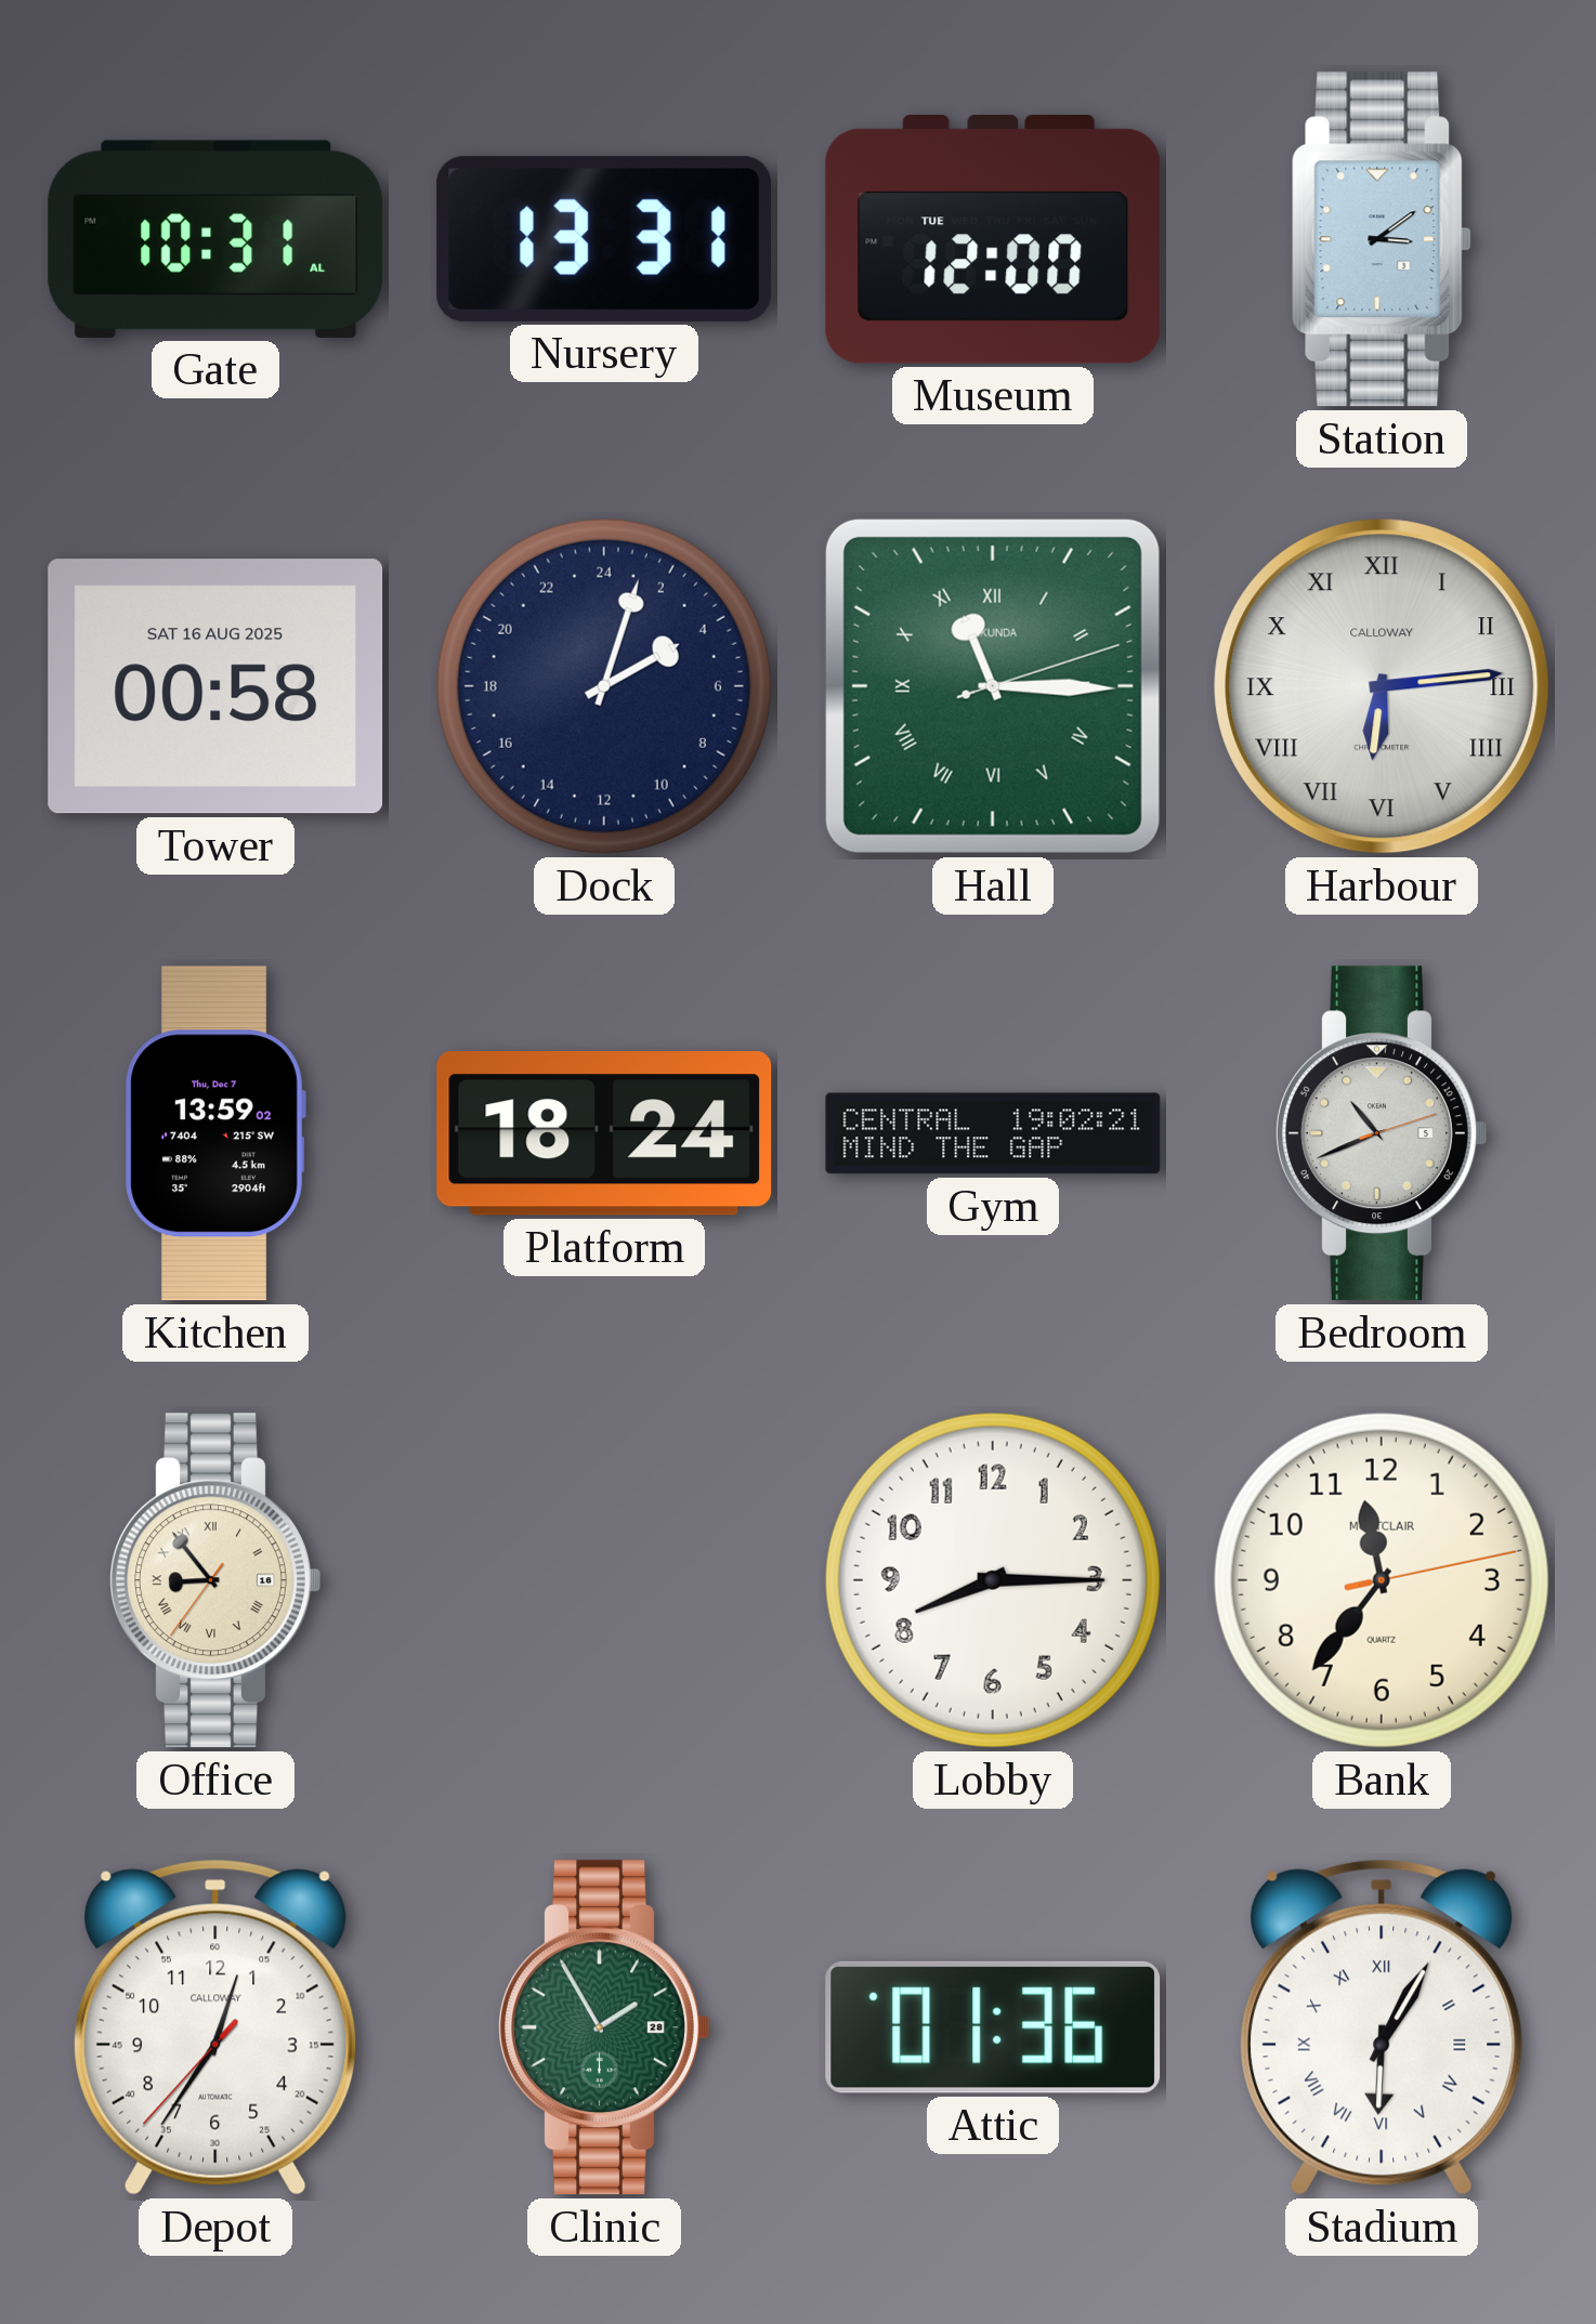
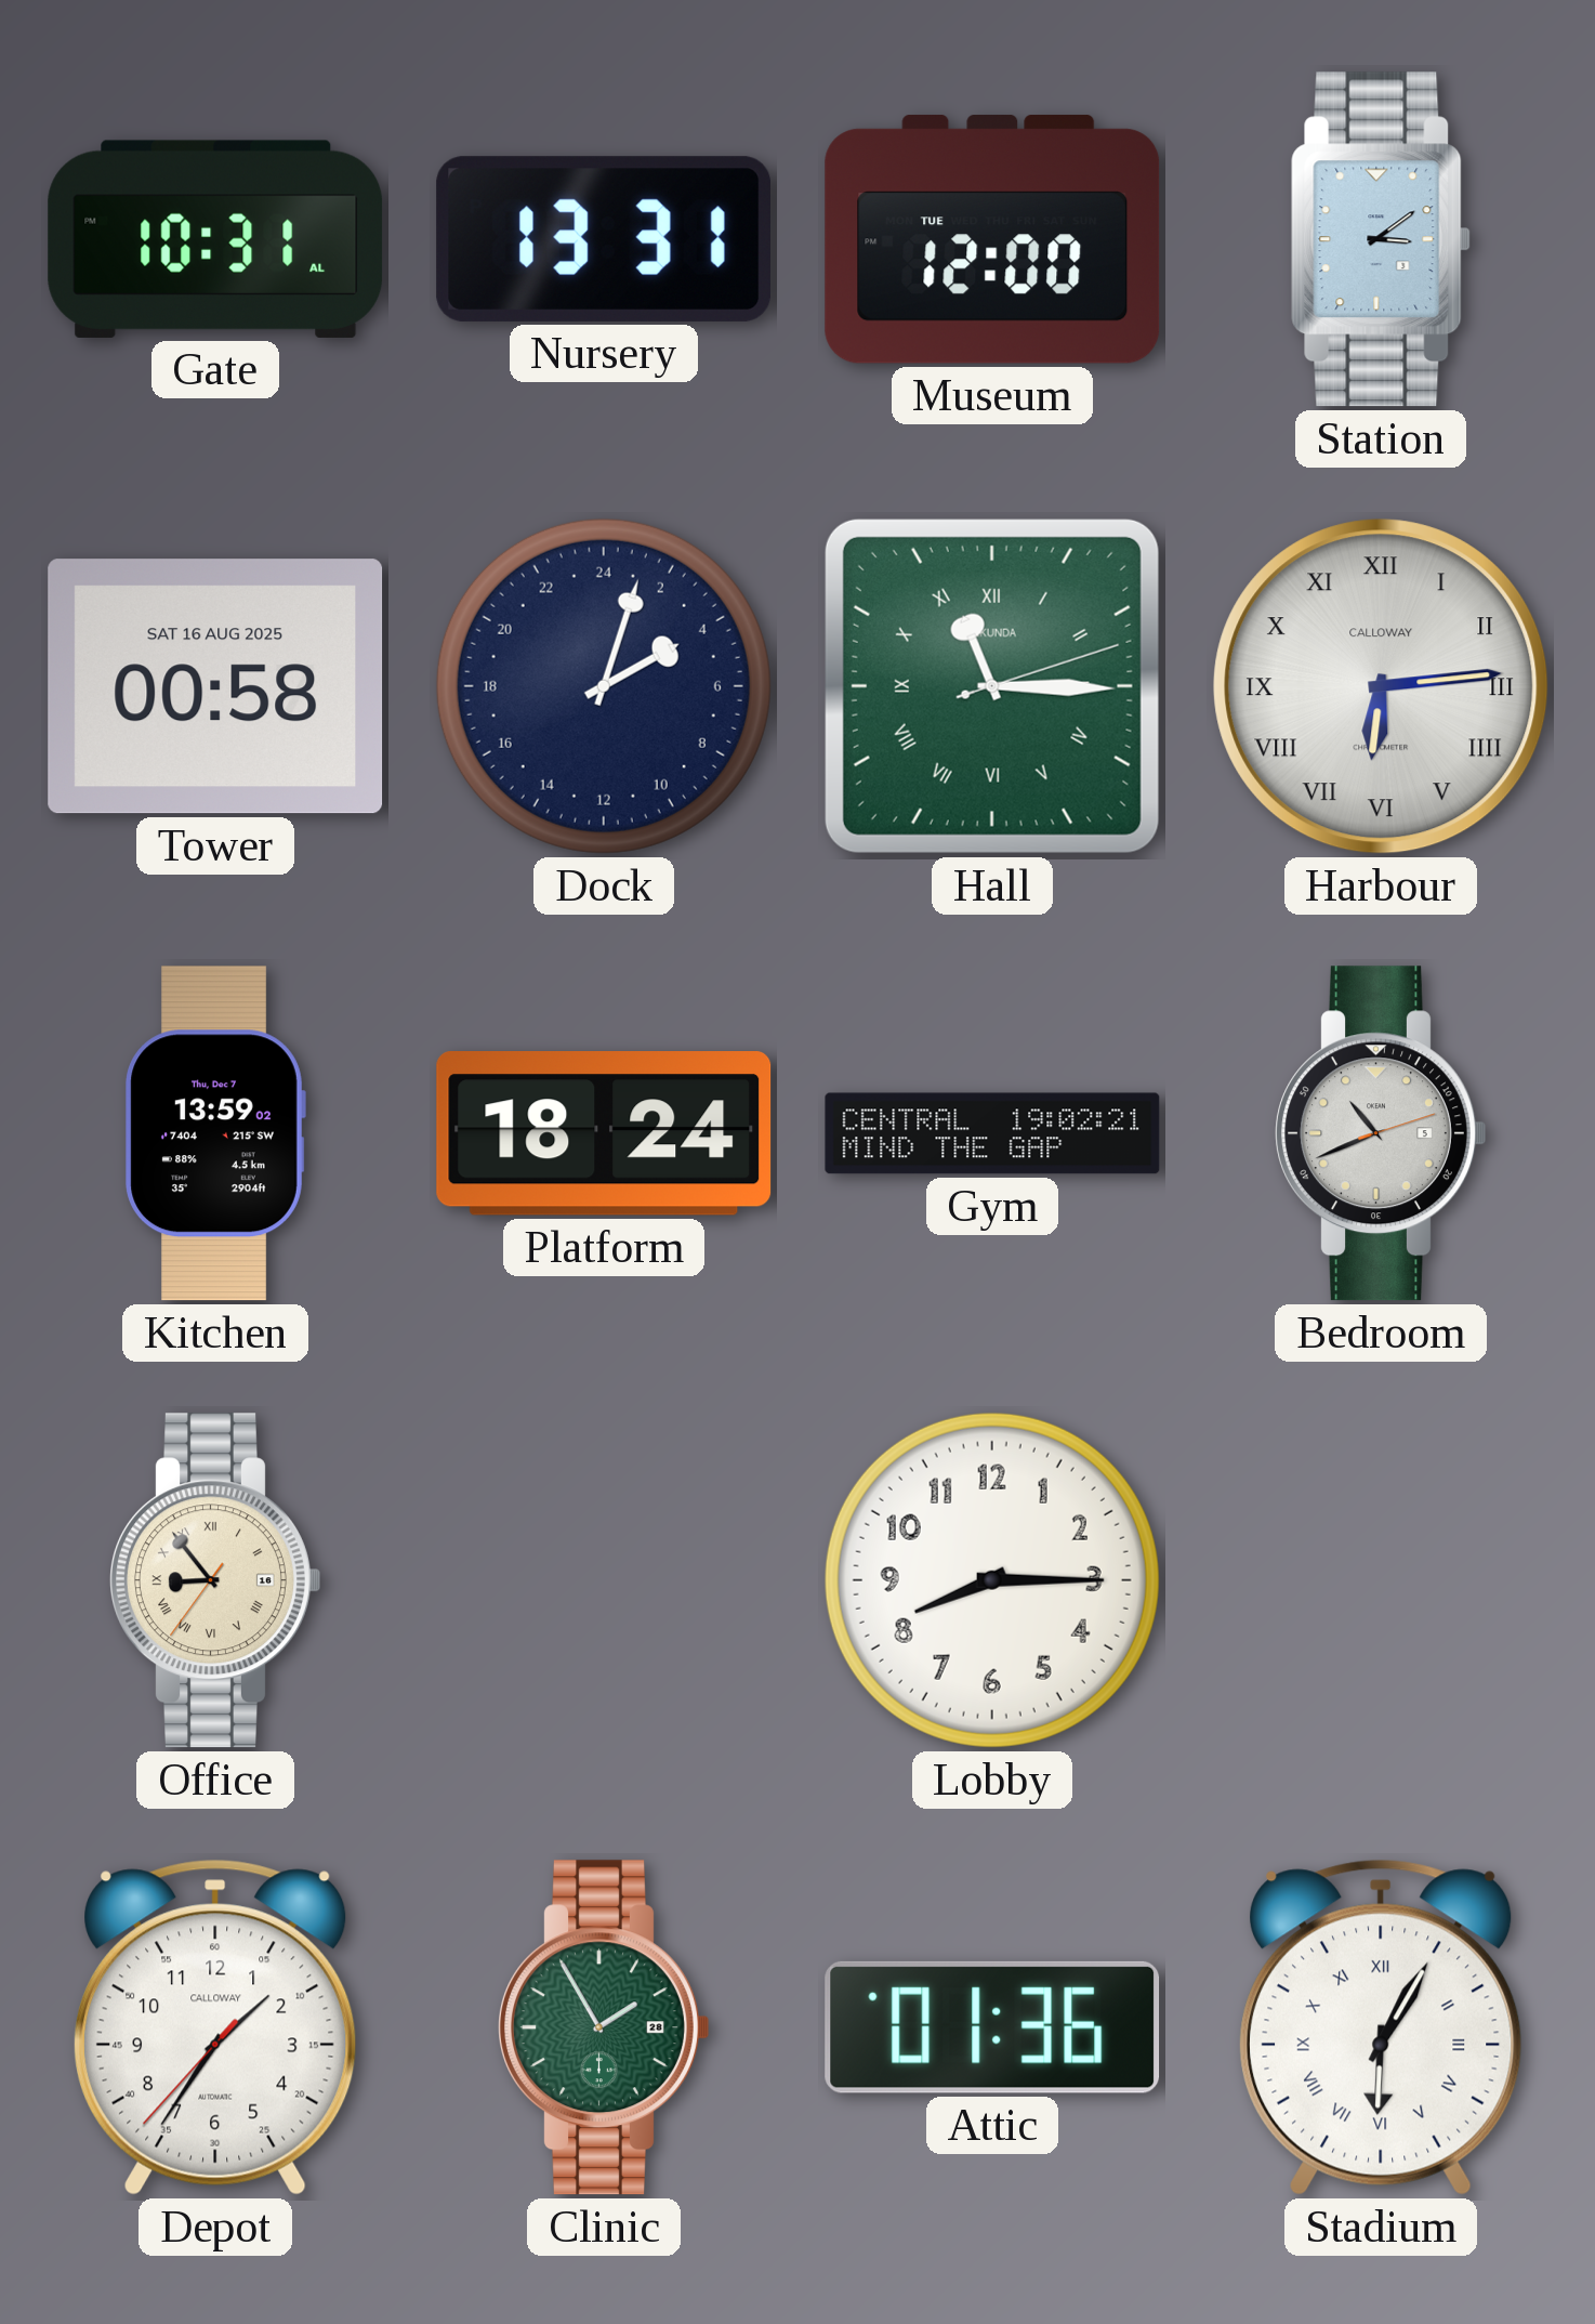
Bank: 11:36 -> none (1382, 1580)
Depot: 12:35 -> 1:35 (216, 2027)
